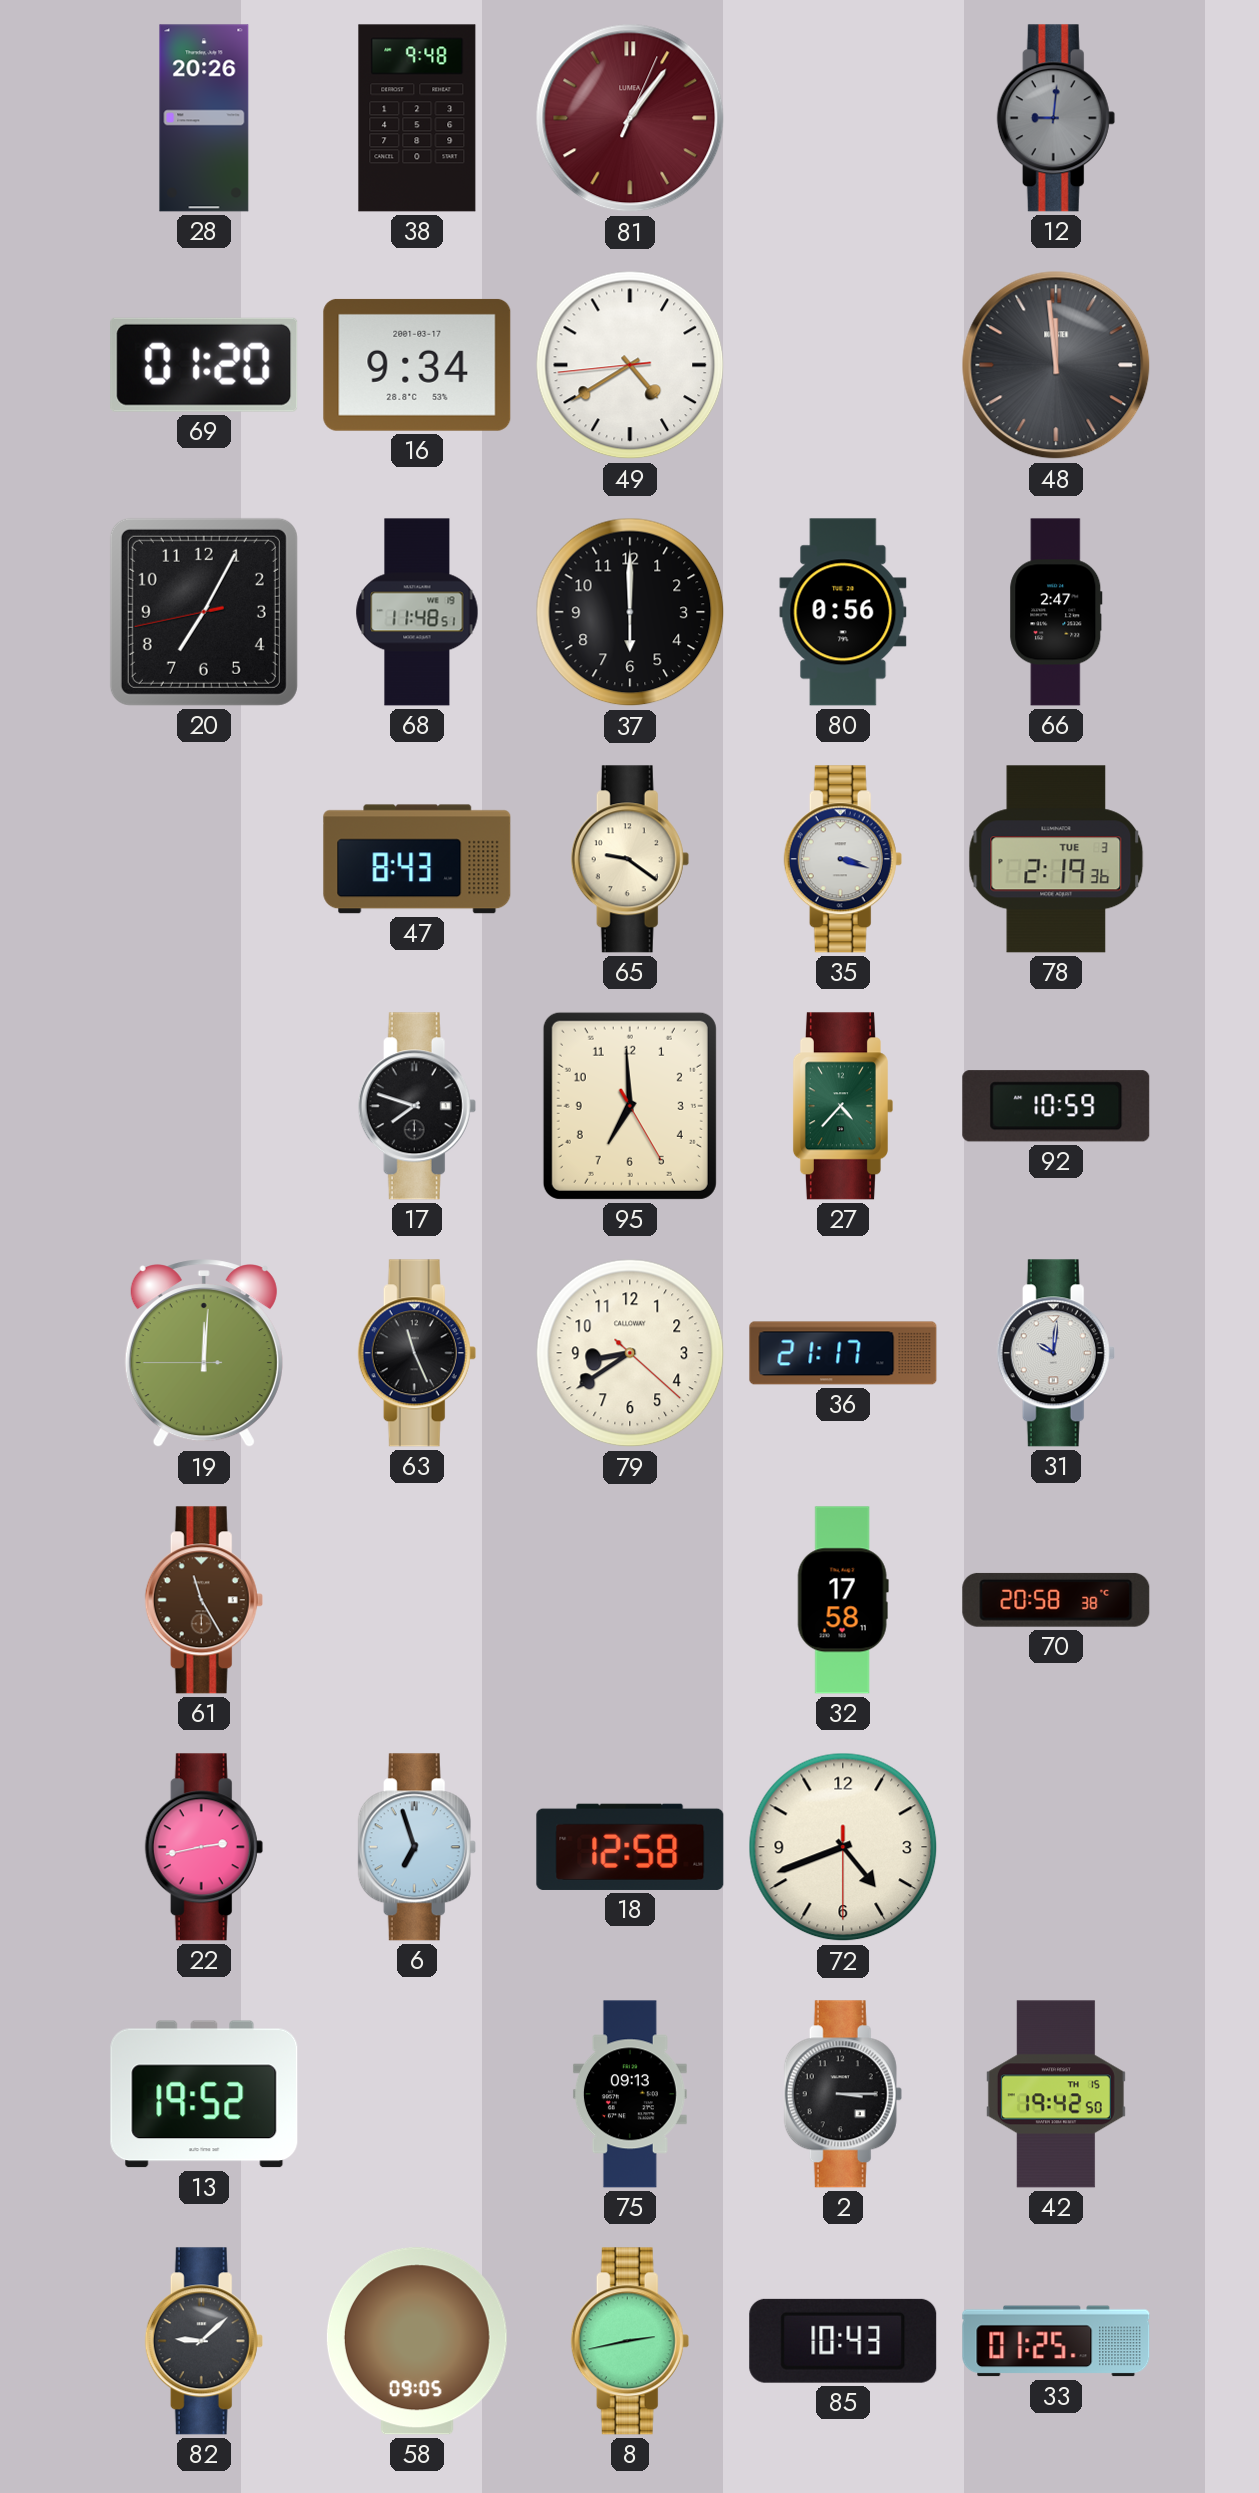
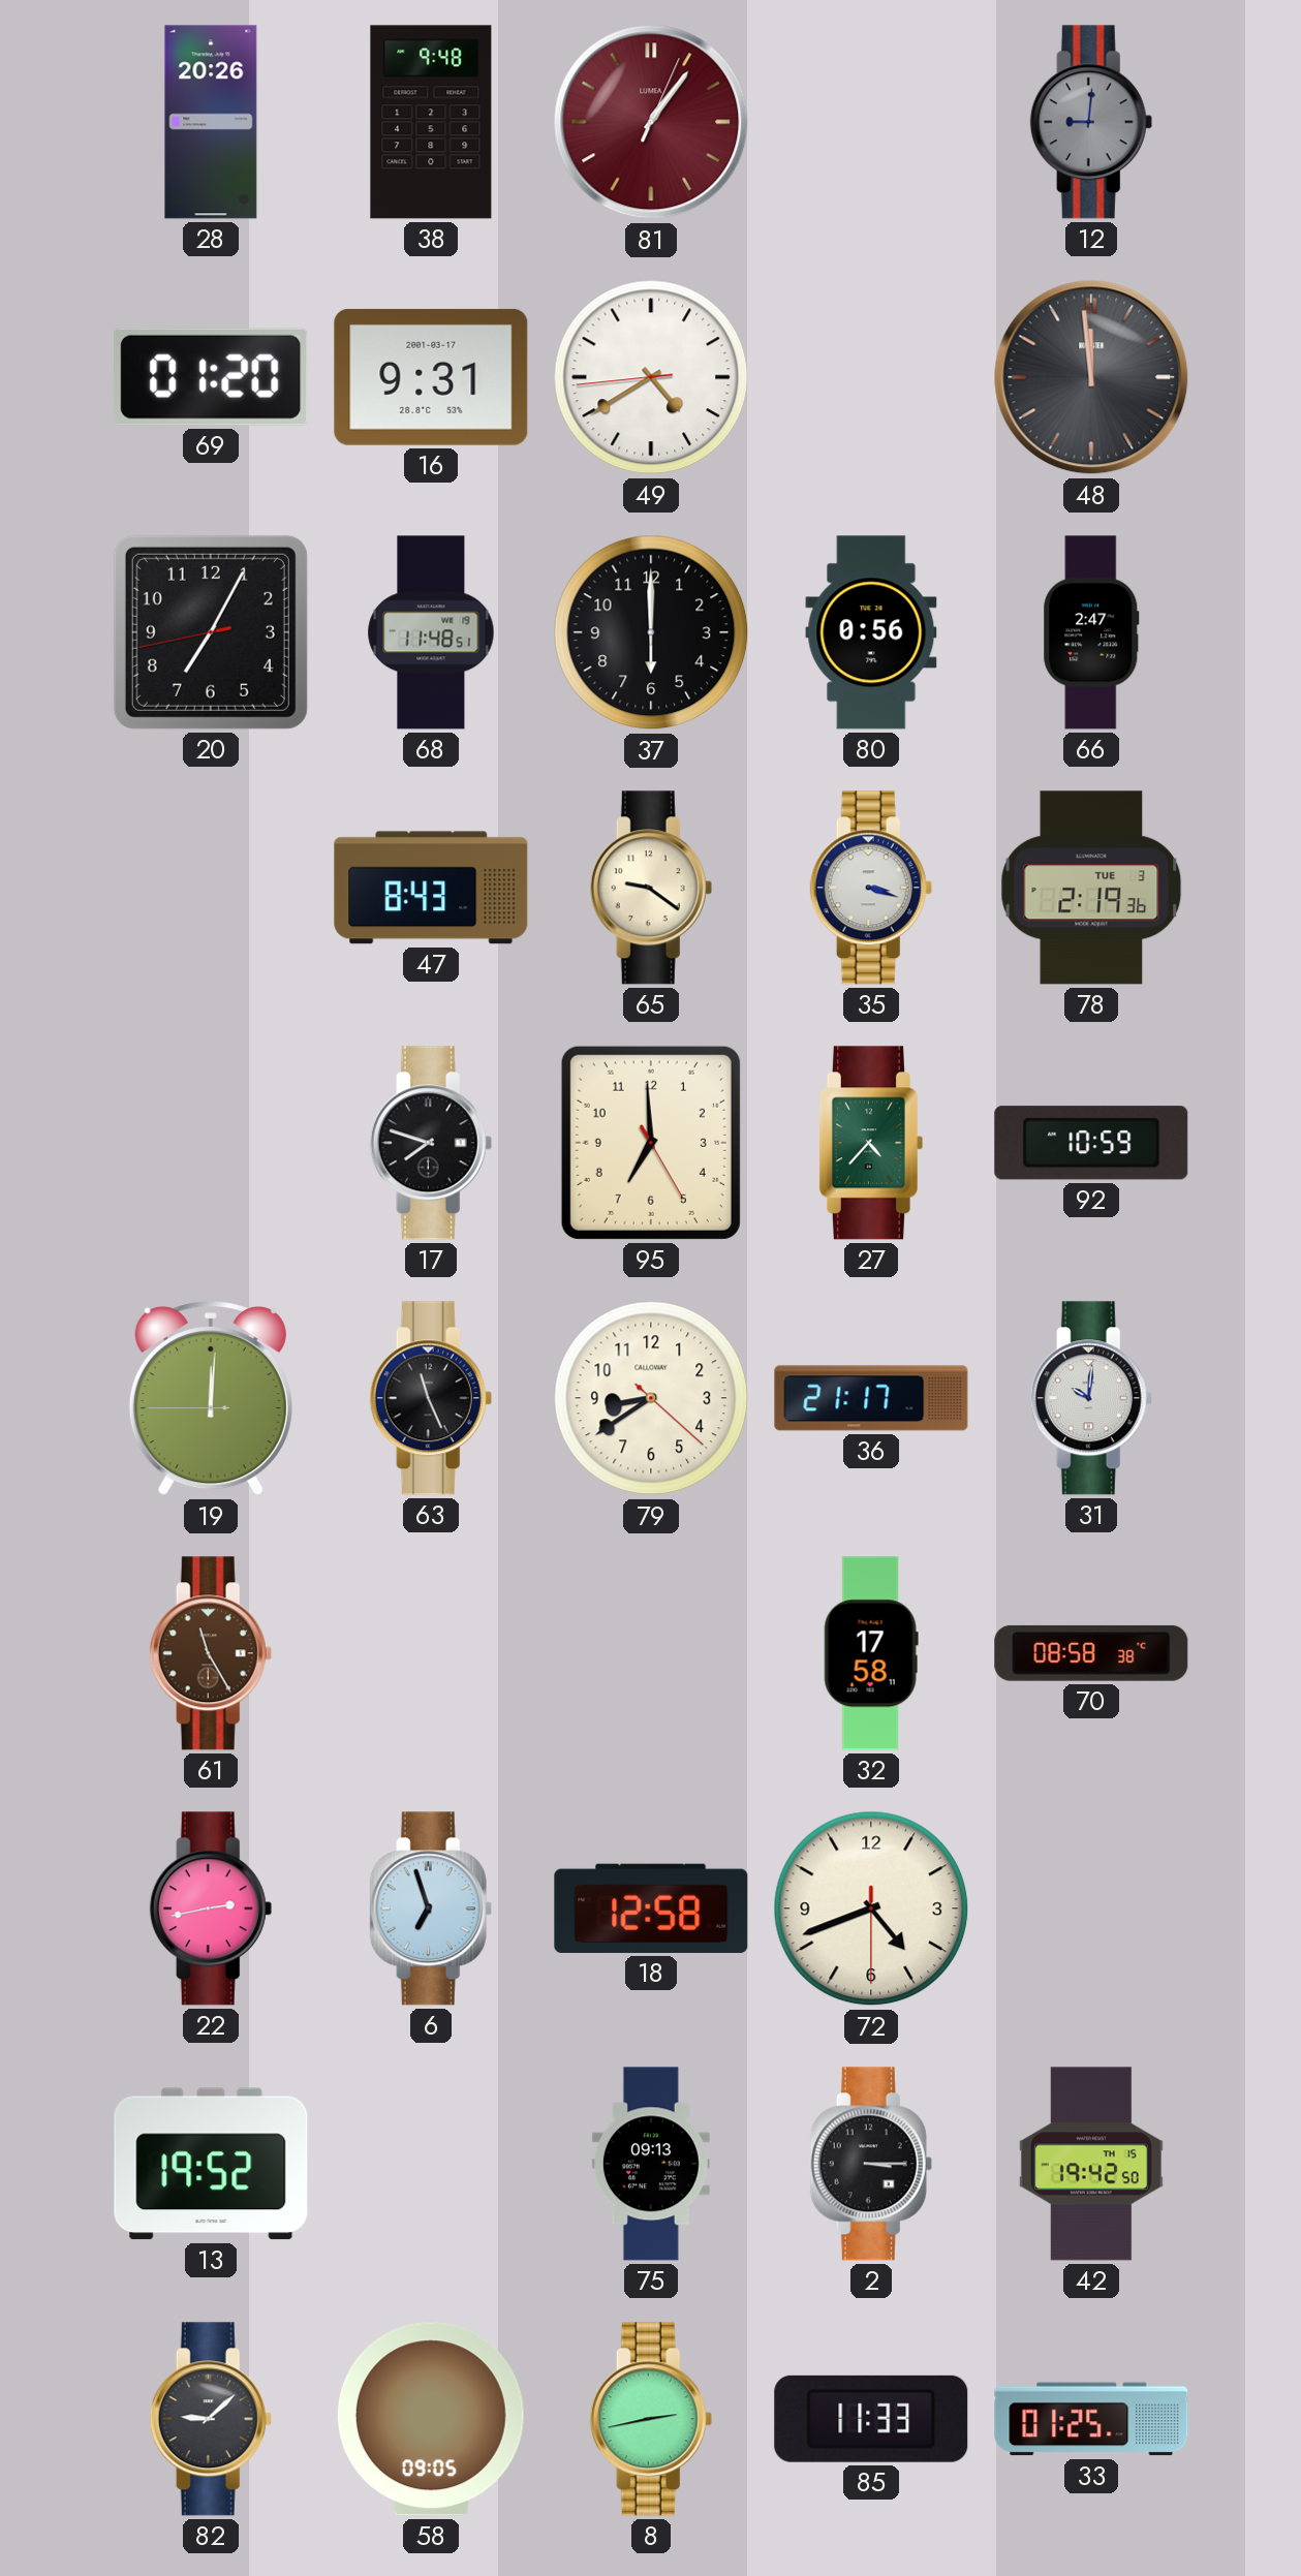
16: 9:34 -> 9:31 (431, 377)
70: 20:58 -> 08:58 (1091, 1653)
85: 10:43 -> 11:33 (871, 2419)
